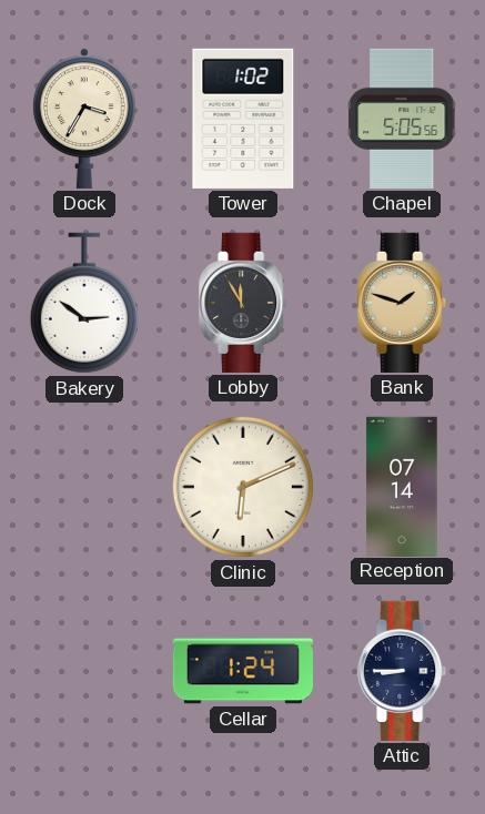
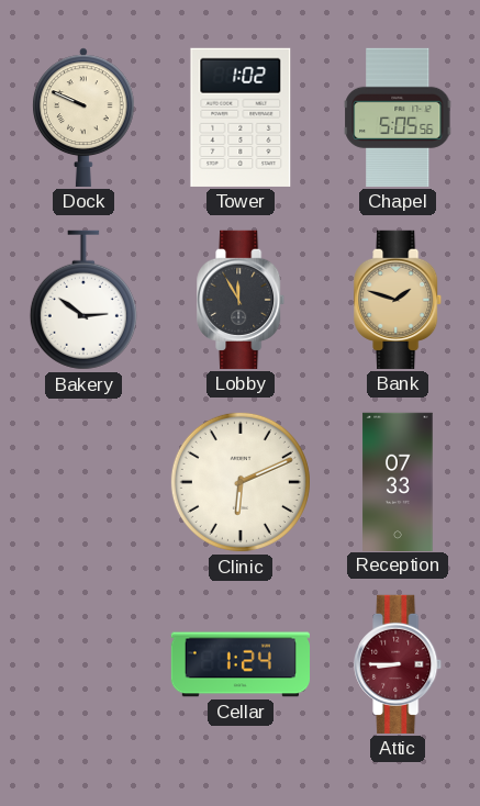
Dock: 3:35 -> 9:49 (85, 117)
Reception: 07:14 -> 07:33 (398, 481)
Attic dial: navy -> burgundy (399, 664)
